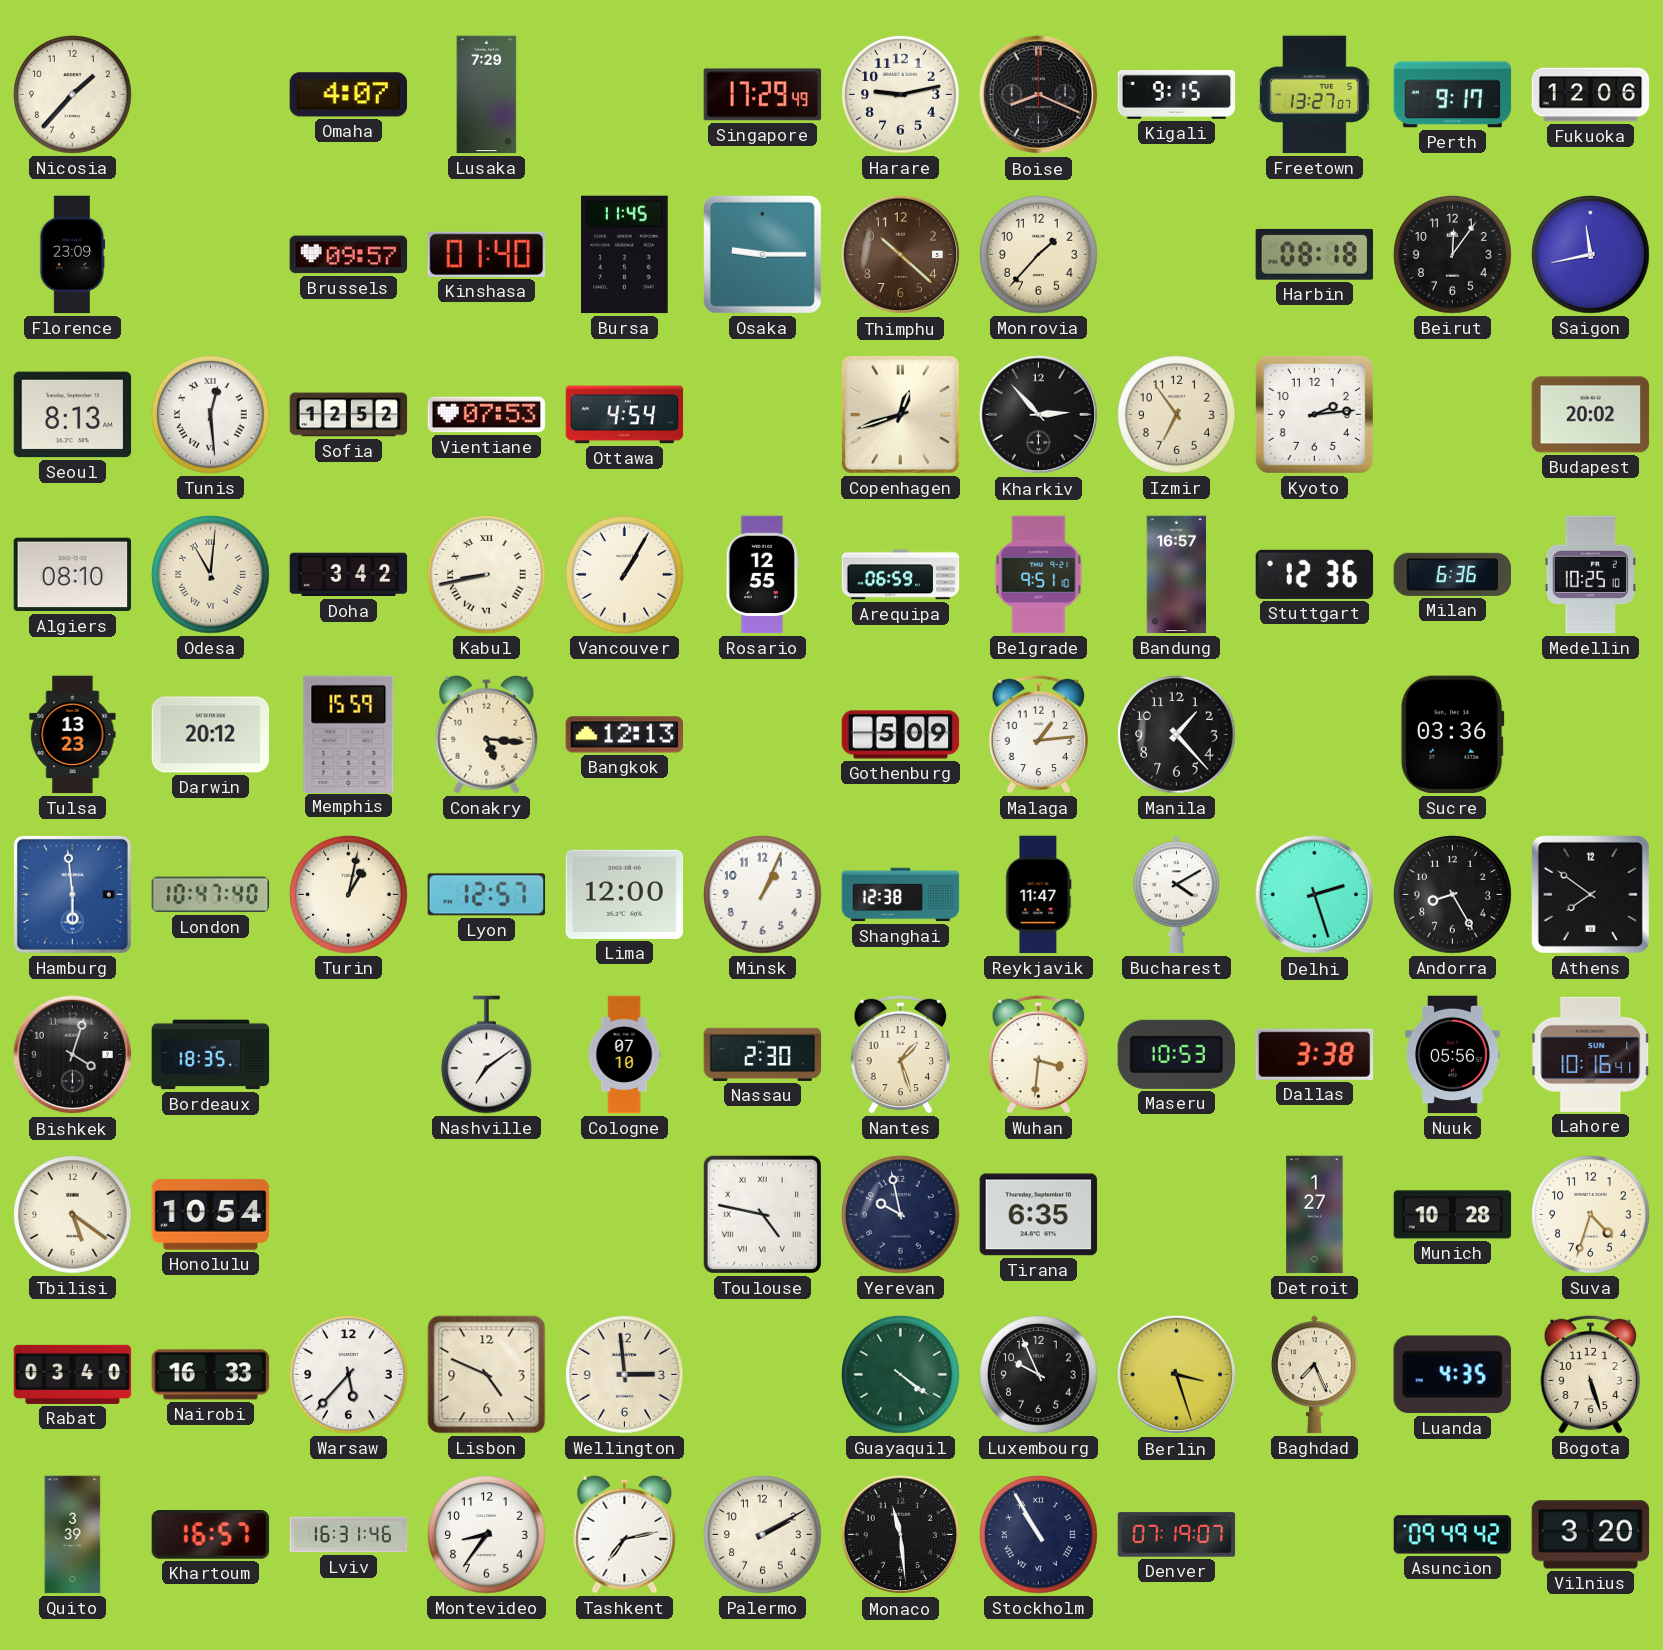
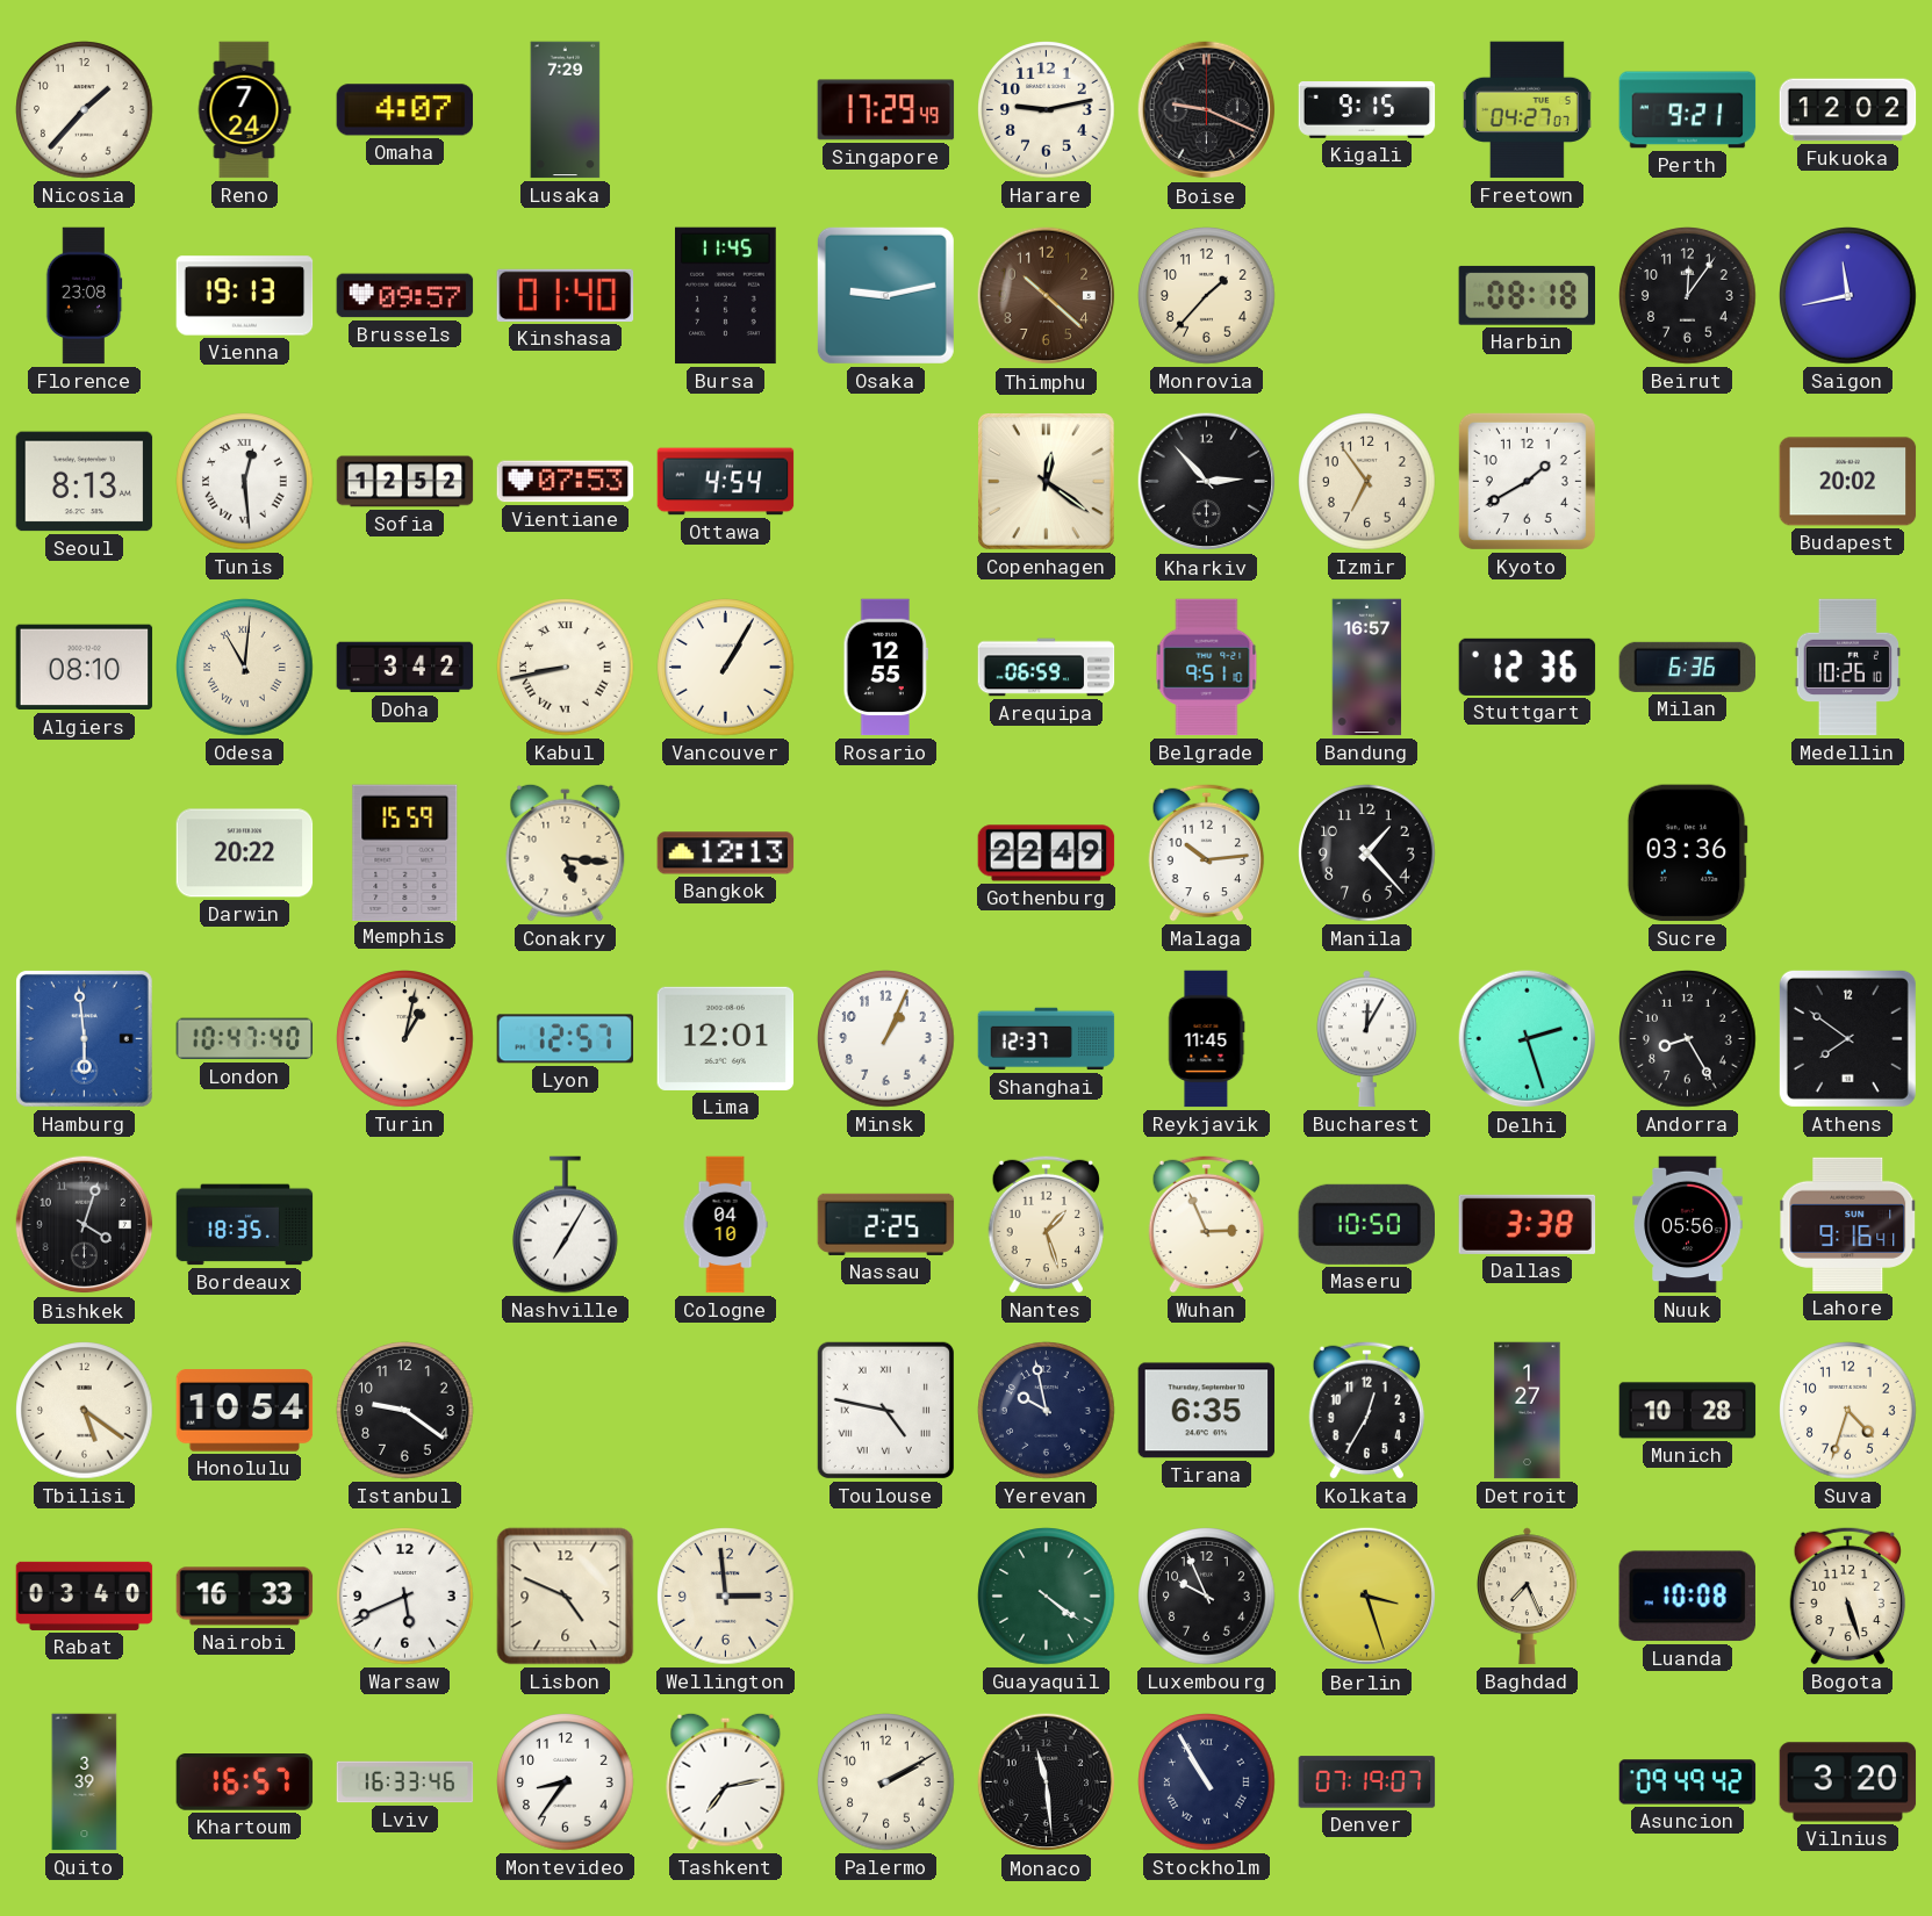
Reno: none -> 7:24 (244, 110)
Boise: 8:19 -> 9:19 (1207, 110)
Freetown: 13:27 -> 04:27 (1527, 110)
Perth: 9:17 -> 9:21 (1688, 110)
Fukuoka: 12:06 -> 12:02 (1848, 110)
Florence: 23:09 -> 23:08 (84, 296)
Vienna: none -> 19:13 (245, 296)
Osaka: 9:15 -> 9:13 (885, 295)
Copenhagen: 12:42 -> 12:21 (1046, 481)
Kyoto: 2:14 -> 1:40 (1527, 481)
Medellin: 10:25 -> 10:26 (1847, 668)
Tulsa: 13:23 -> none (73, 735)
Darwin: 20:12 -> 20:22 (245, 853)
Gothenburg: 5:09 -> 22:49 (1047, 853)
Malaga: 1:14 -> 10:14 (1207, 852)
Lima: 12:00 -> 12:01 (726, 1038)
Shanghai: 12:38 -> 12:37 (1047, 1039)
Reykjavik: 11:47 -> 11:45 (1206, 1039)
Bucharest: 4:10 -> 12:05 (1366, 1039)
Nashville: 7:09 -> 7:05 (566, 1225)
Cologne: 07:10 -> 04:10 (725, 1225)
Nassau: 2:30 -> 2:25 (886, 1224)
Wuhan: 3:31 -> 2:56 (1207, 1224)
Maseru: 10:53 -> 10:50 (1366, 1224)
Lahore: 10:16 -> 9:16 (1848, 1224)
Istanbul: none -> 9:21 (405, 1411)
Kolkata: none -> 12:35 (1367, 1410)
Warsaw: 5:37 -> 5:41 (405, 1597)
Luanda: 4:35 -> 10:08 (1687, 1597)
Lviv: 16:31 -> 16:33 (405, 1782)
